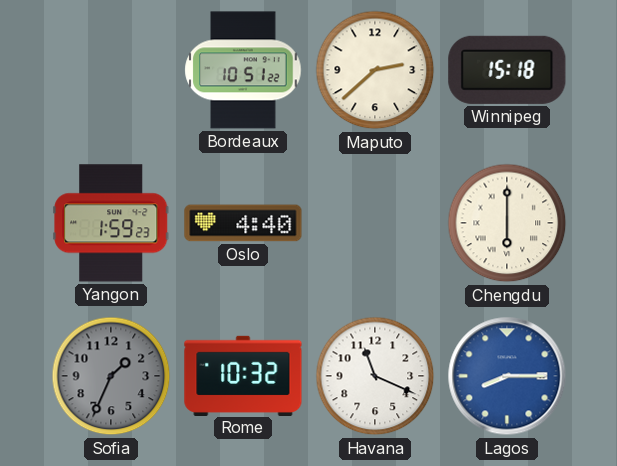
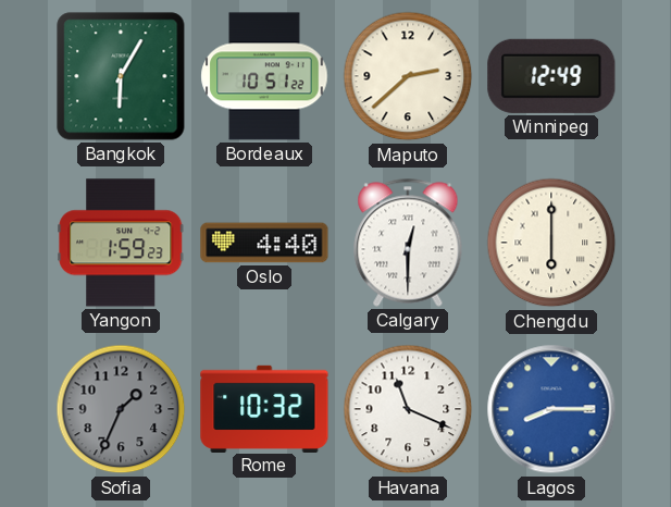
Bangkok: none -> 6:05 (121, 76)
Winnipeg: 15:18 -> 12:49 (551, 76)
Calgary: none -> 12:30 (408, 243)
